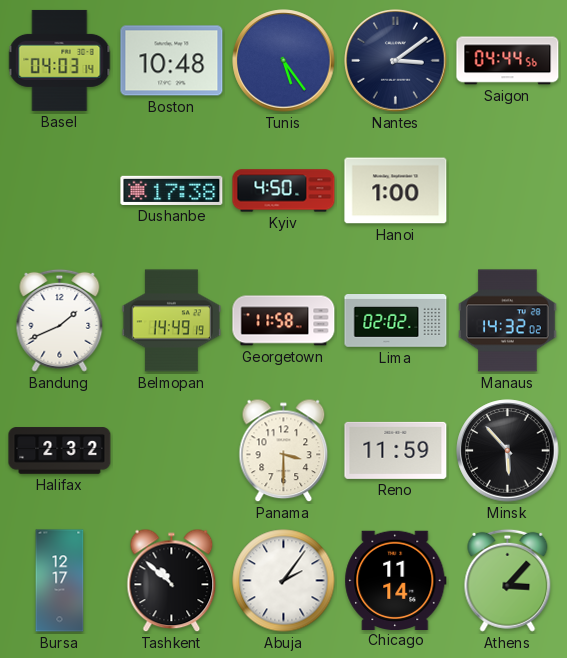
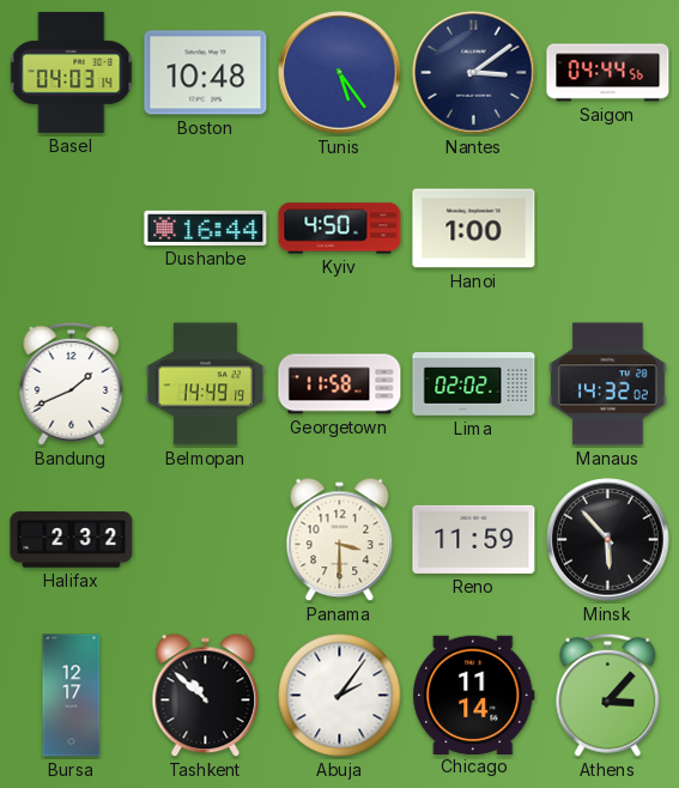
Dushanbe: 17:38 -> 16:44 (206, 228)
